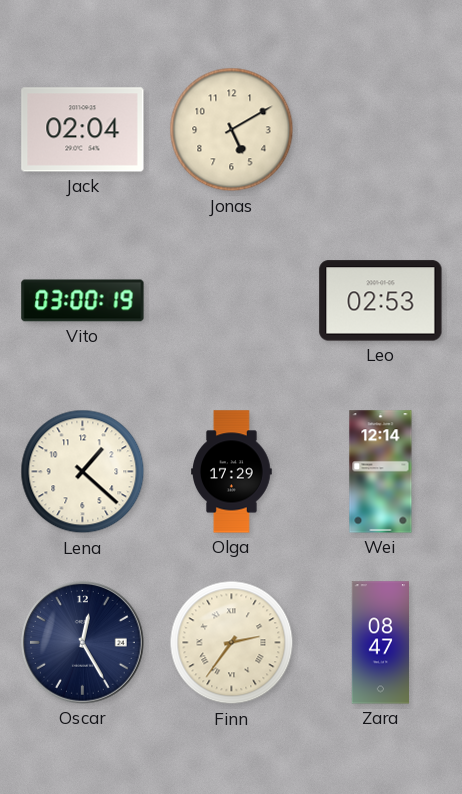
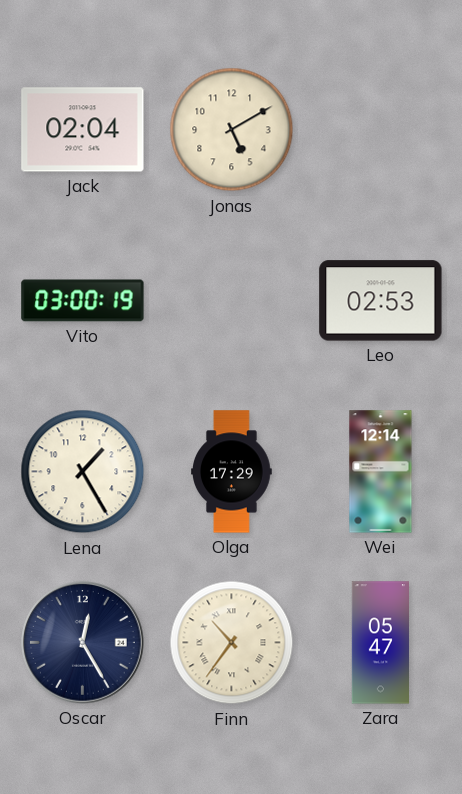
Lena: 1:22 -> 1:25 (83, 472)
Finn: 2:36 -> 10:36 (232, 643)
Zara: 08:47 -> 05:47 (380, 643)
